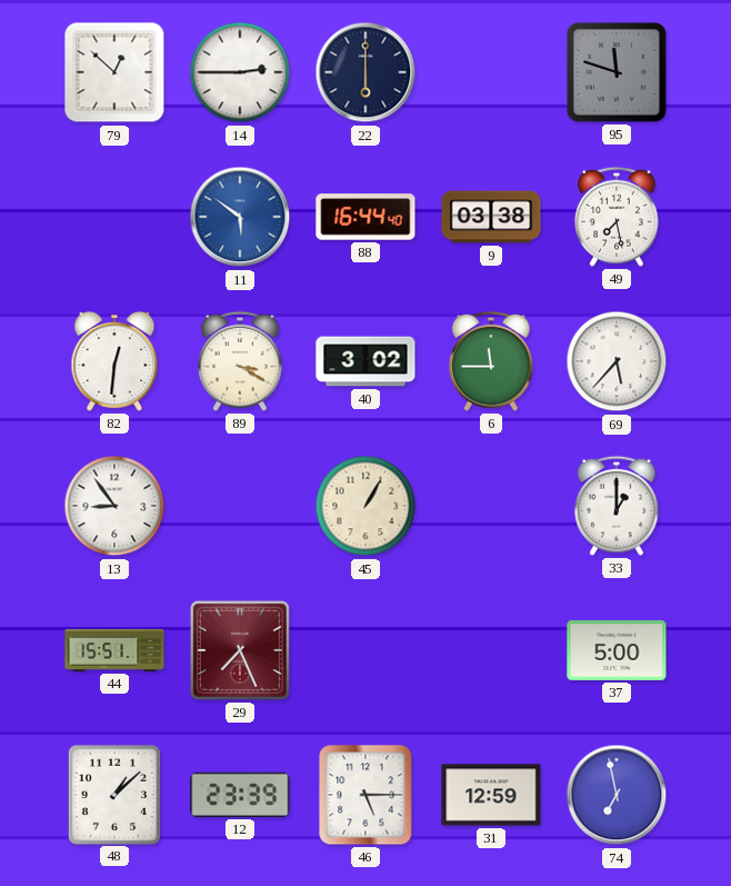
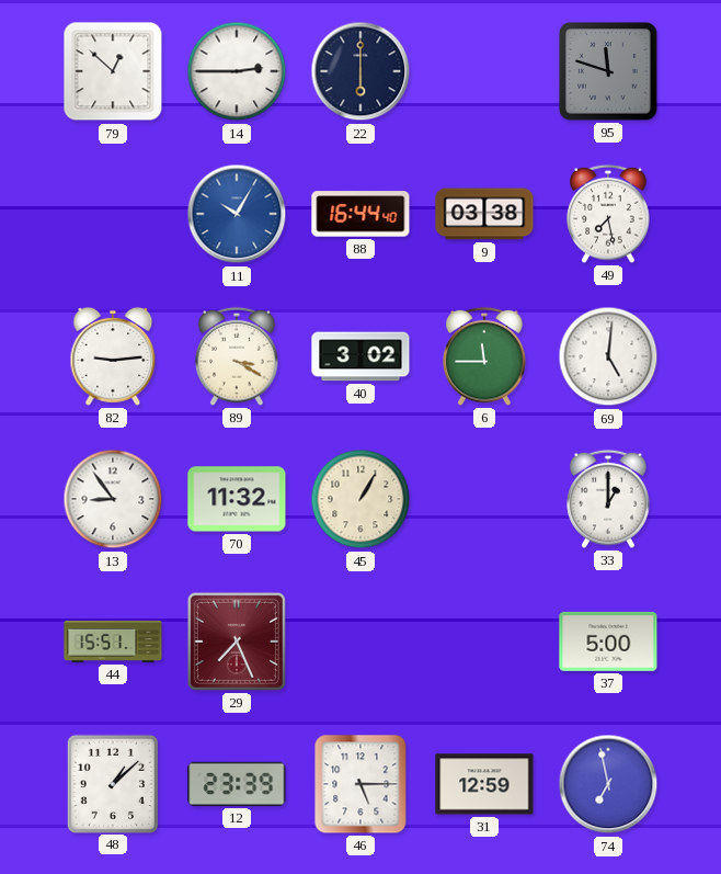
11: 5:51 -> 10:05 (237, 214)
82: 12:31 -> 9:14 (113, 356)
69: 5:37 -> 5:01 (608, 356)
70: none -> 11:32 (237, 499)
